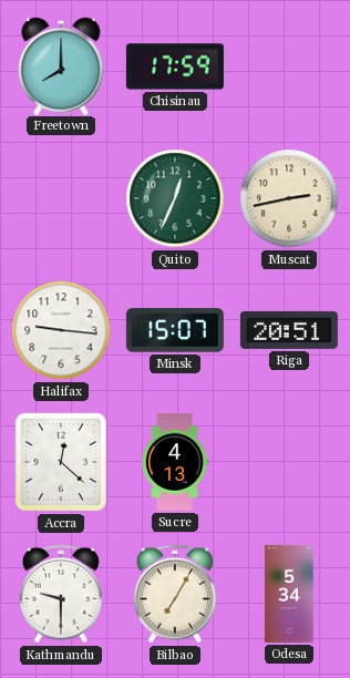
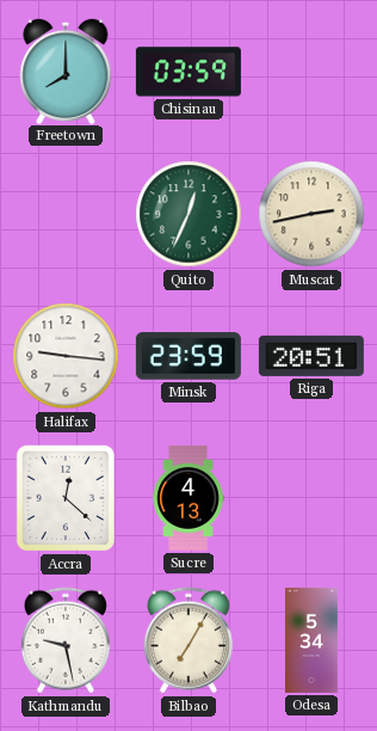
Chisinau: 17:59 -> 03:59 (188, 72)
Minsk: 15:07 -> 23:59 (188, 356)
Kathmandu: 9:30 -> 9:28 (66, 640)
